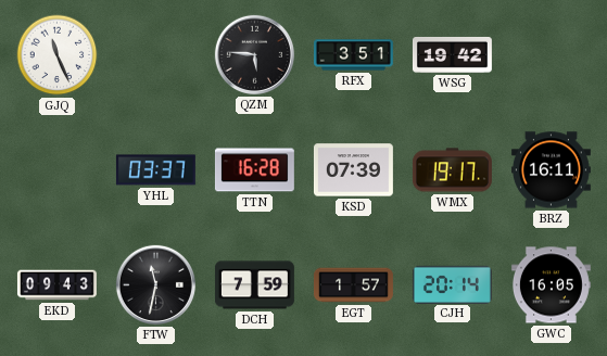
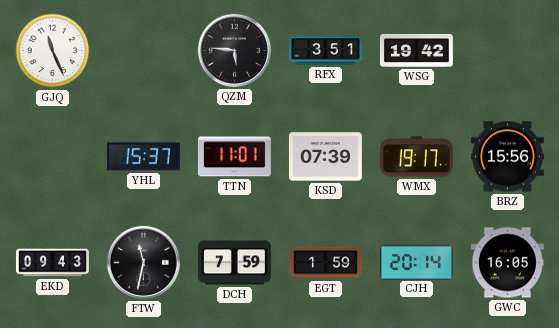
YHL: 03:37 -> 15:37 (143, 157)
TTN: 16:28 -> 11:01 (234, 157)
BRZ: 16:11 -> 15:56 (507, 157)
EGT: 1:57 -> 1:59 (325, 263)
